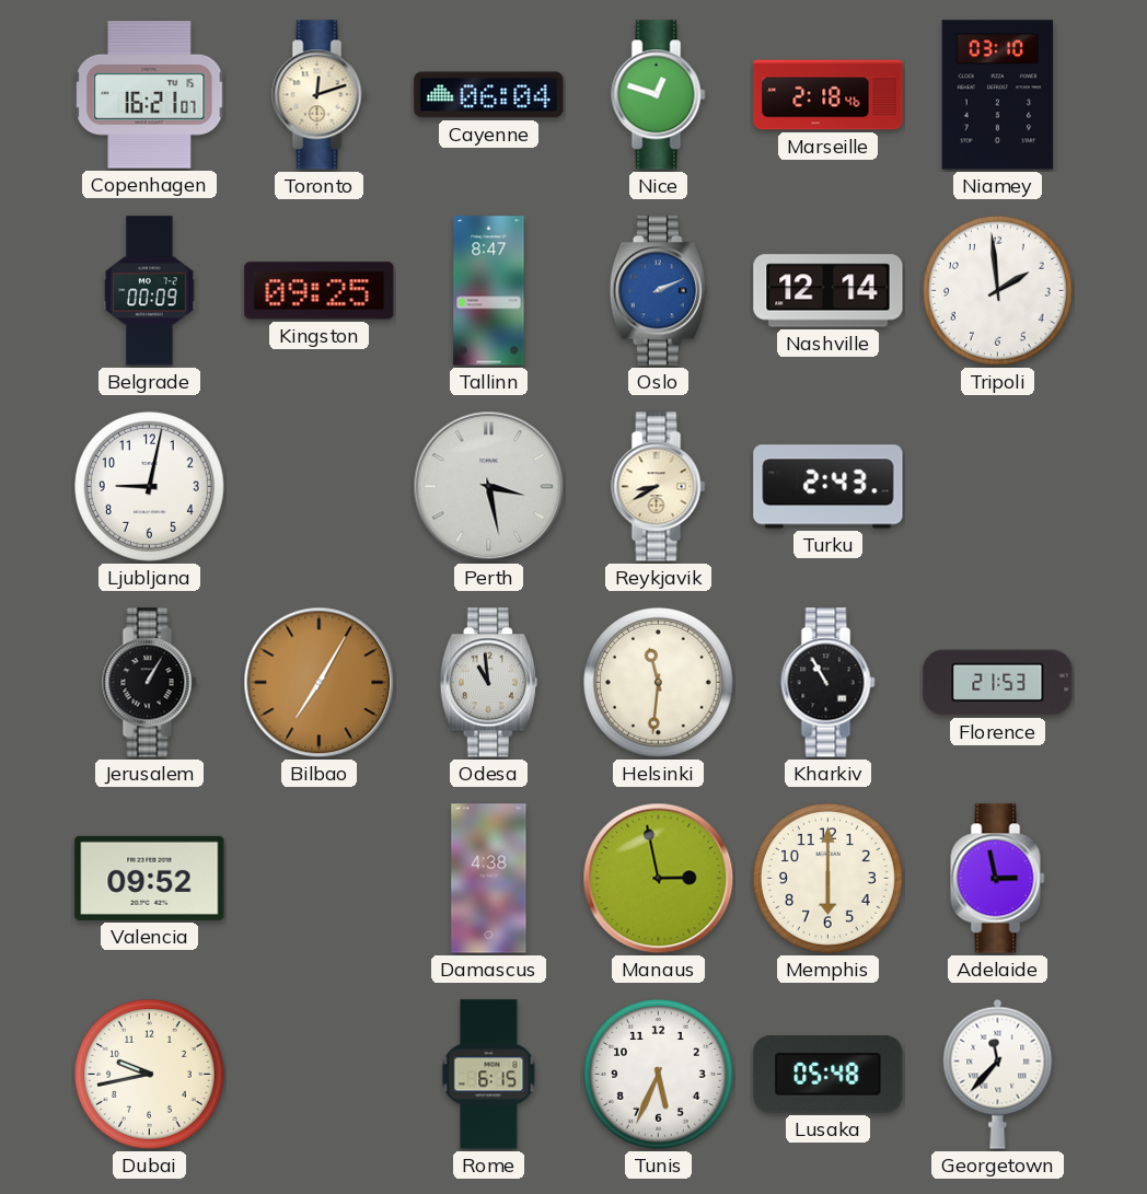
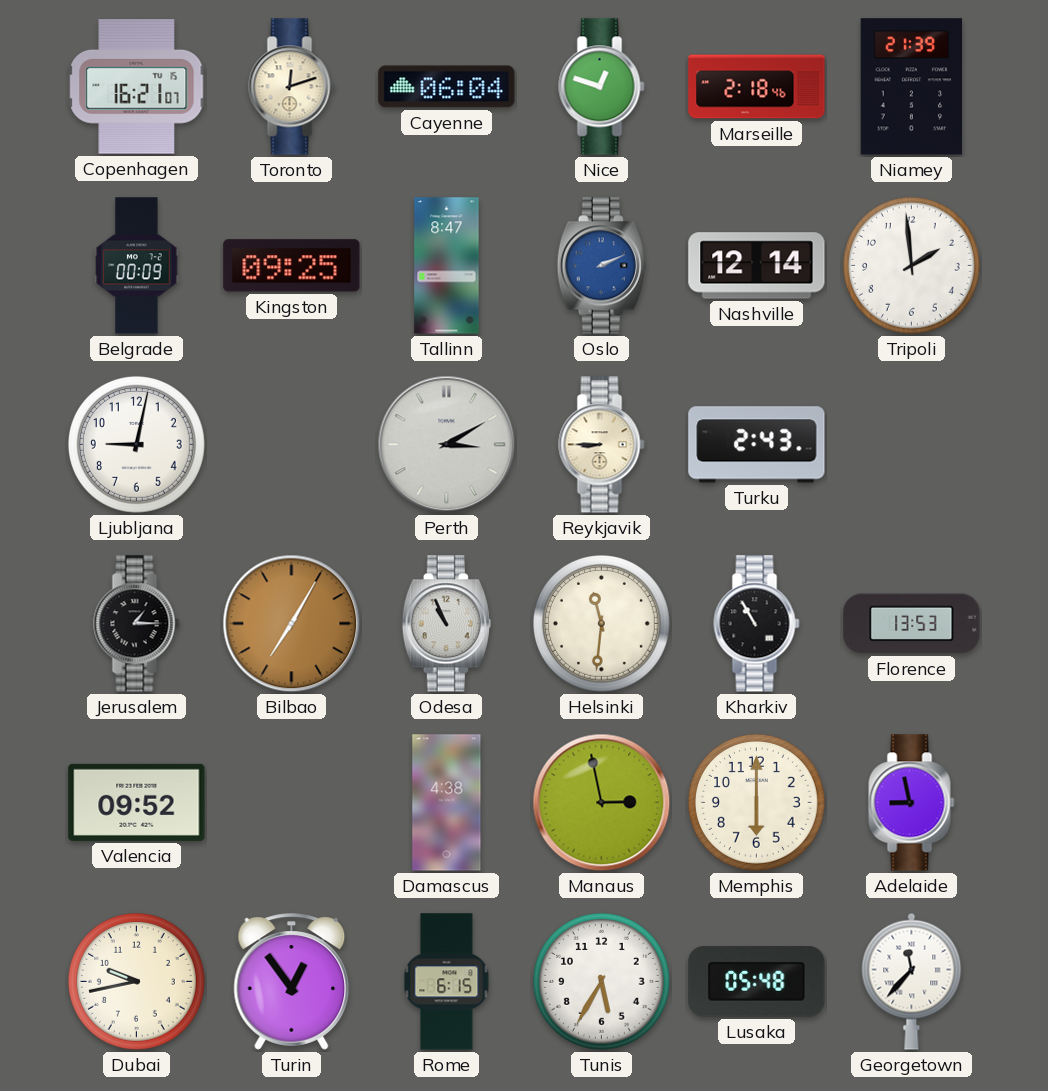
Niamey: 03:10 -> 21:39 (912, 87)
Perth: 3:28 -> 3:10 (447, 445)
Reykjavik: 8:40 -> 8:45 (602, 445)
Jerusalem: 1:05 -> 1:15 (137, 624)
Odesa: 10:59 -> 10:56 (446, 624)
Florence: 21:53 -> 13:53 (912, 624)
Adelaide: 2:58 -> 8:58 (912, 803)
Turin: none -> 12:54 (292, 982)
Tunis: 5:34 -> 5:35 (601, 981)
